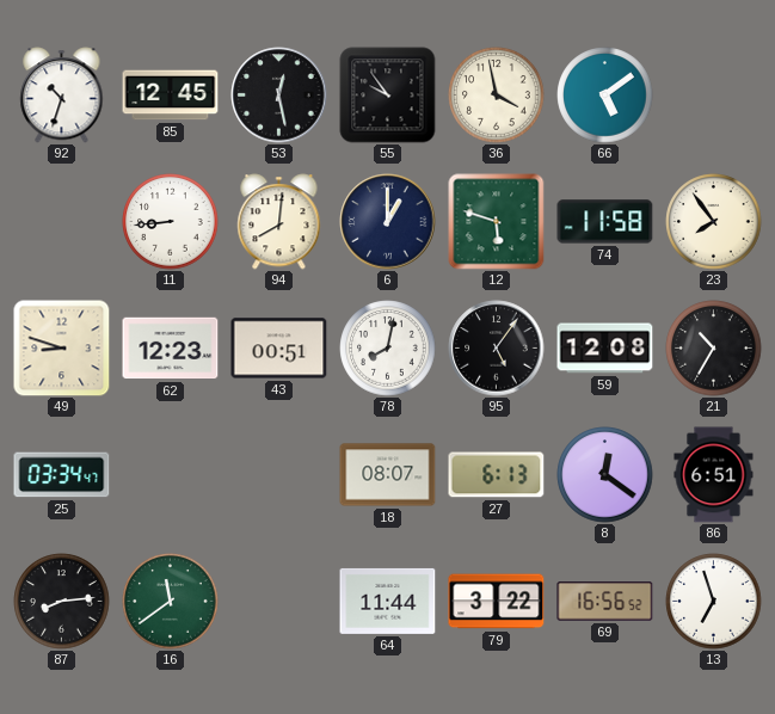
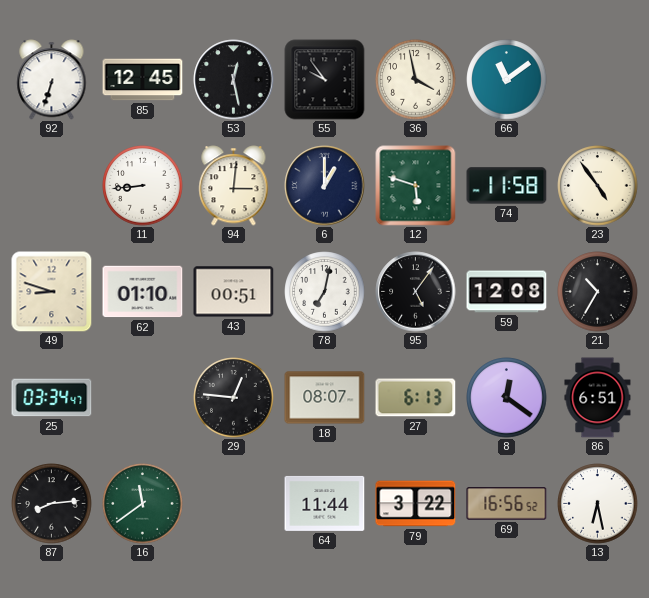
92: 10:33 -> 6:33 (52, 80)
66: 5:09 -> 11:09 (507, 80)
94: 8:01 -> 3:01 (234, 186)
23: 7:54 -> 4:54 (598, 186)
62: 12:23 -> 01:10 (143, 292)
78: 8:02 -> 7:02 (325, 292)
29: none -> 12:46 (234, 398)
13: 6:57 -> 6:28 (598, 504)
